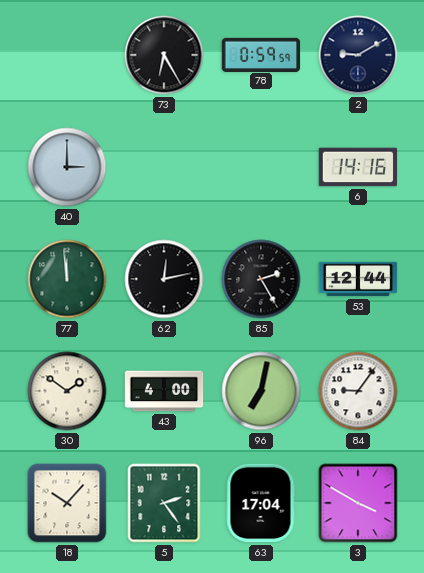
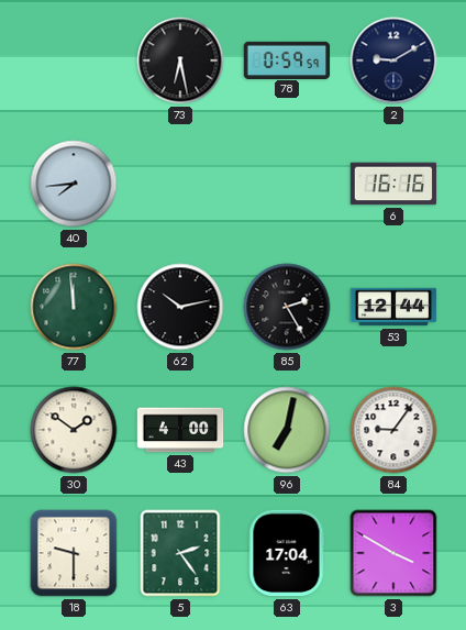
73: 6:25 -> 6:28 (180, 60)
40: 3:00 -> 7:44 (74, 184)
6: 14:16 -> 16:16 (393, 184)
62: 12:13 -> 10:13 (180, 307)
18: 10:07 -> 9:30 (74, 553)
